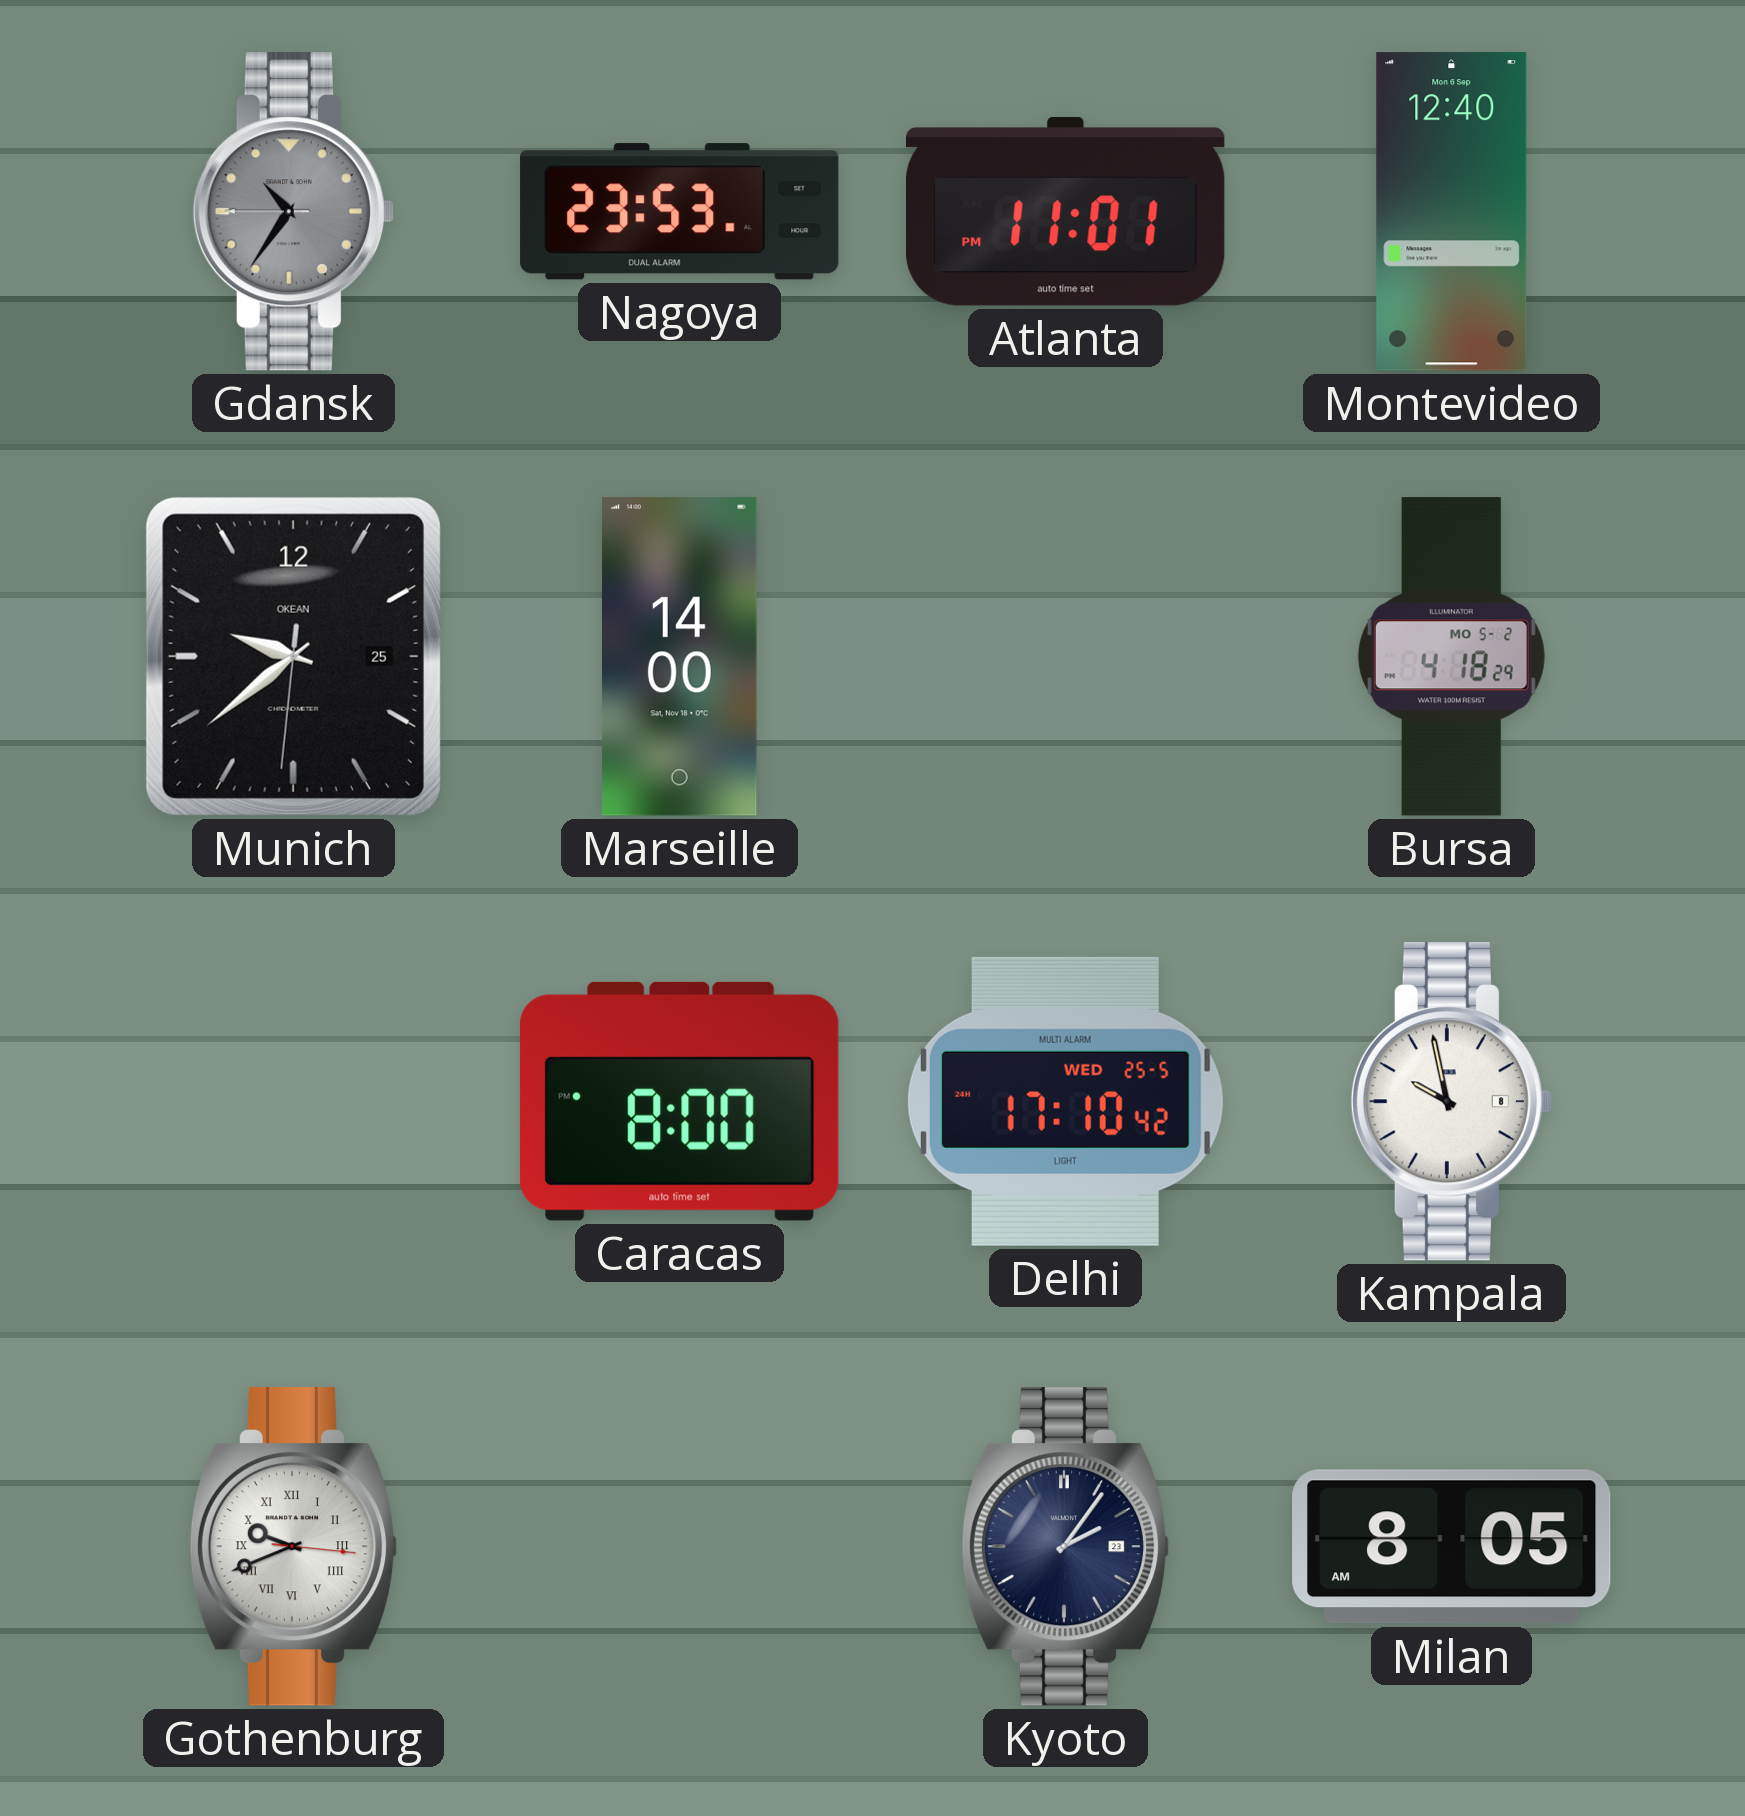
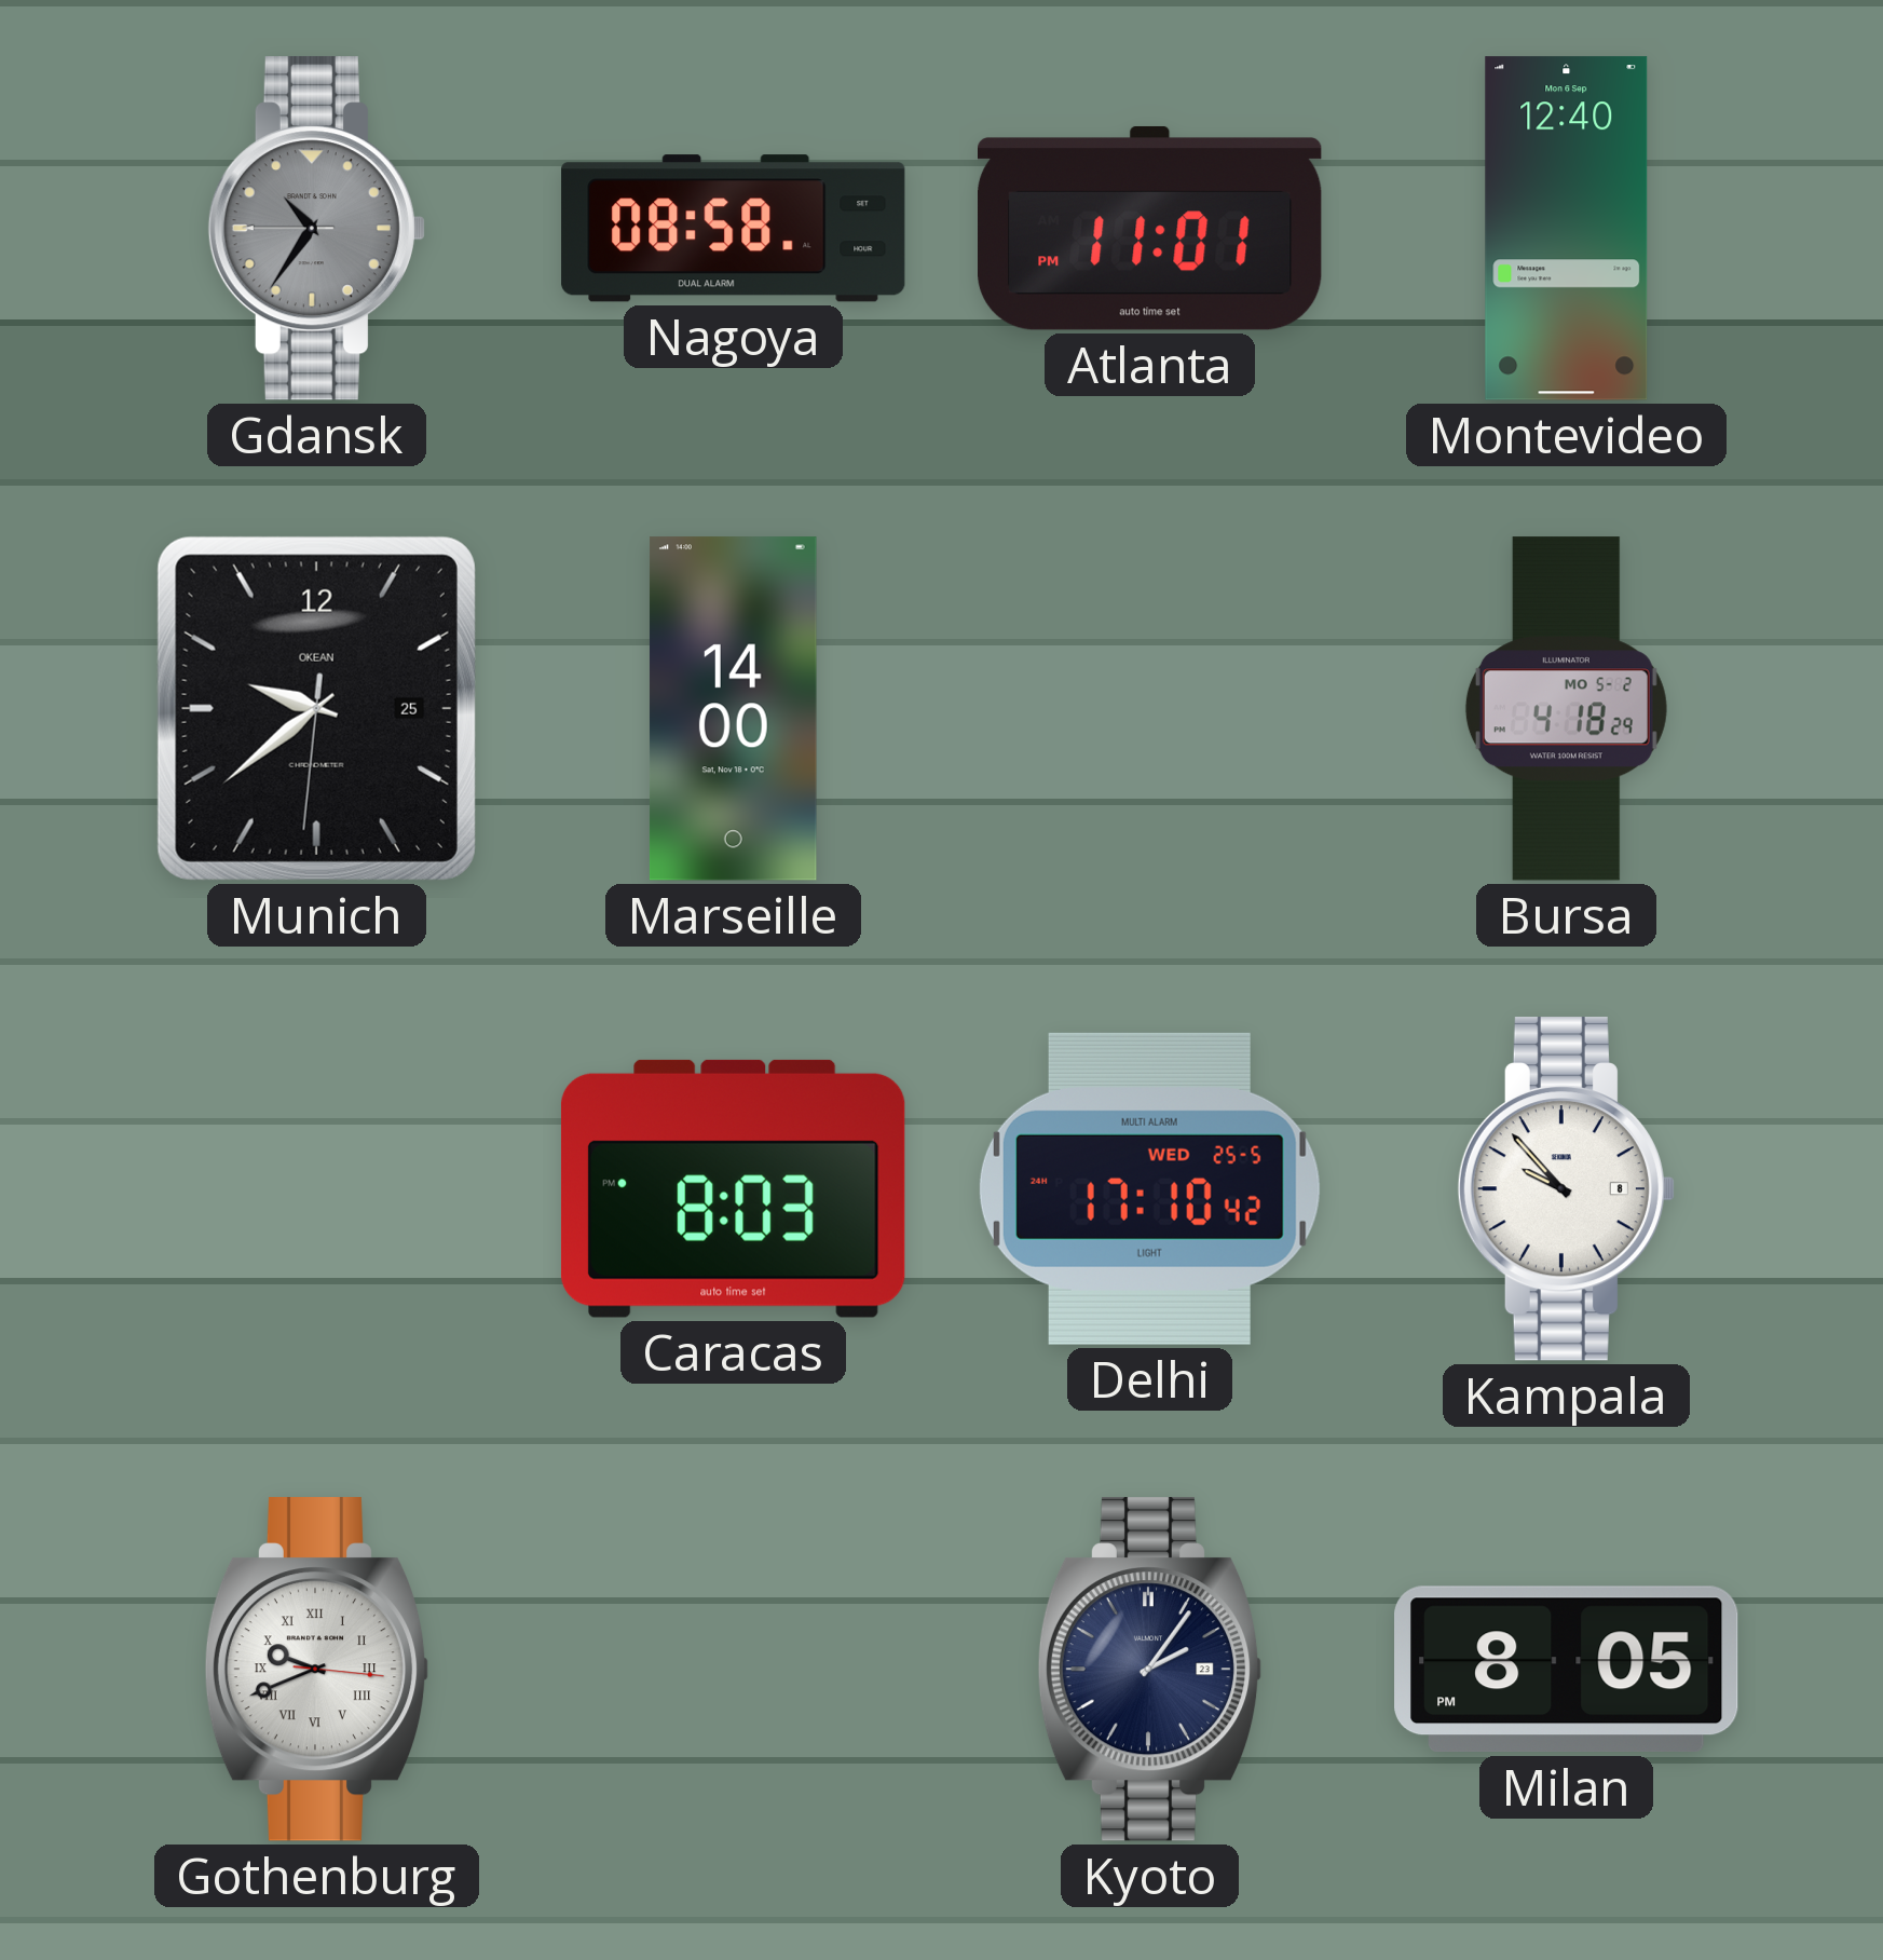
Nagoya: 23:53 -> 08:58 (734, 229)
Caracas: 8:00 -> 8:03 (733, 1188)
Kampala: 9:58 -> 9:53 (1566, 1189)
Milan: 8:05 AM -> 8:05 PM (1567, 1670)
